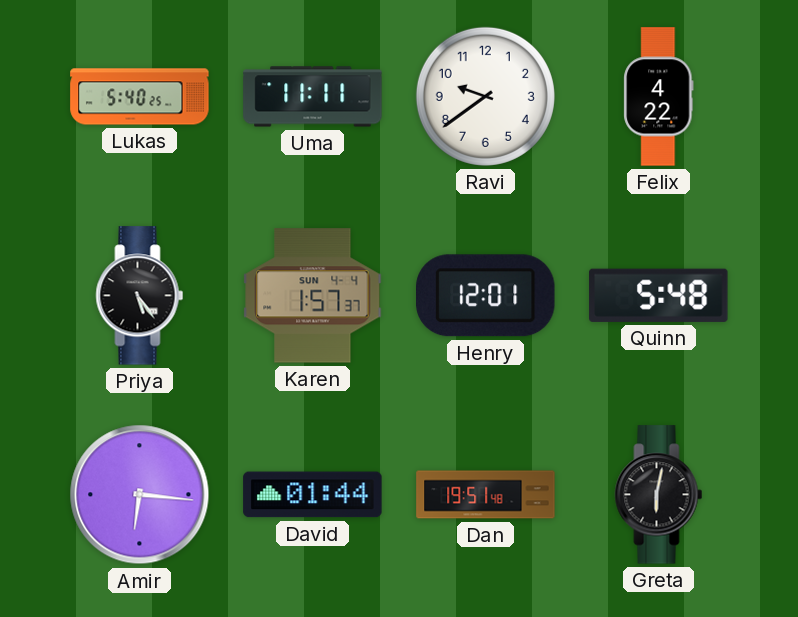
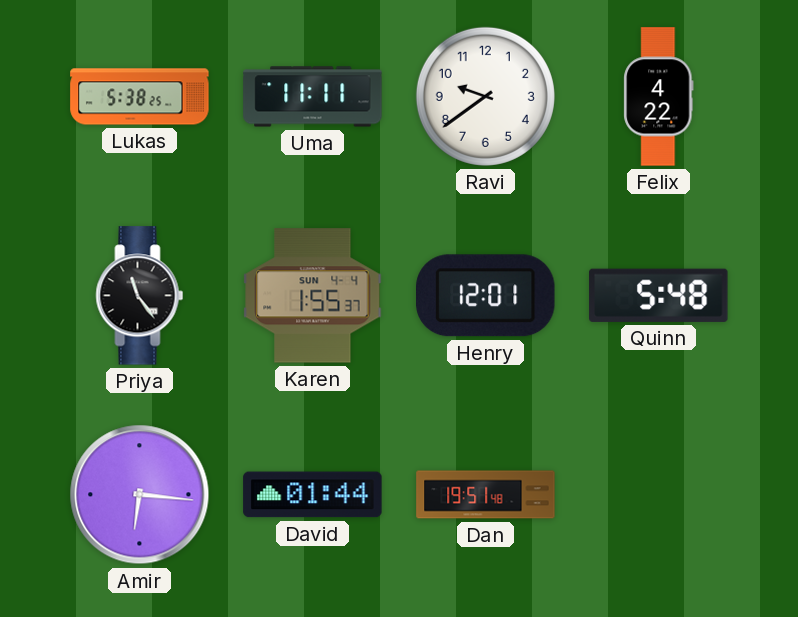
Lukas: 5:40 -> 5:38 (140, 97)
Priya: 5:24 -> 11:24 (140, 296)
Karen: 1:57 -> 1:55 (313, 296)
Greta: 6:02 -> none (659, 495)
